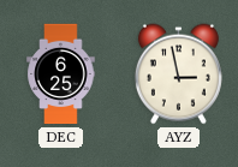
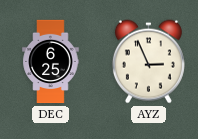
AYZ: 2:58 -> 2:56 (148, 62)
